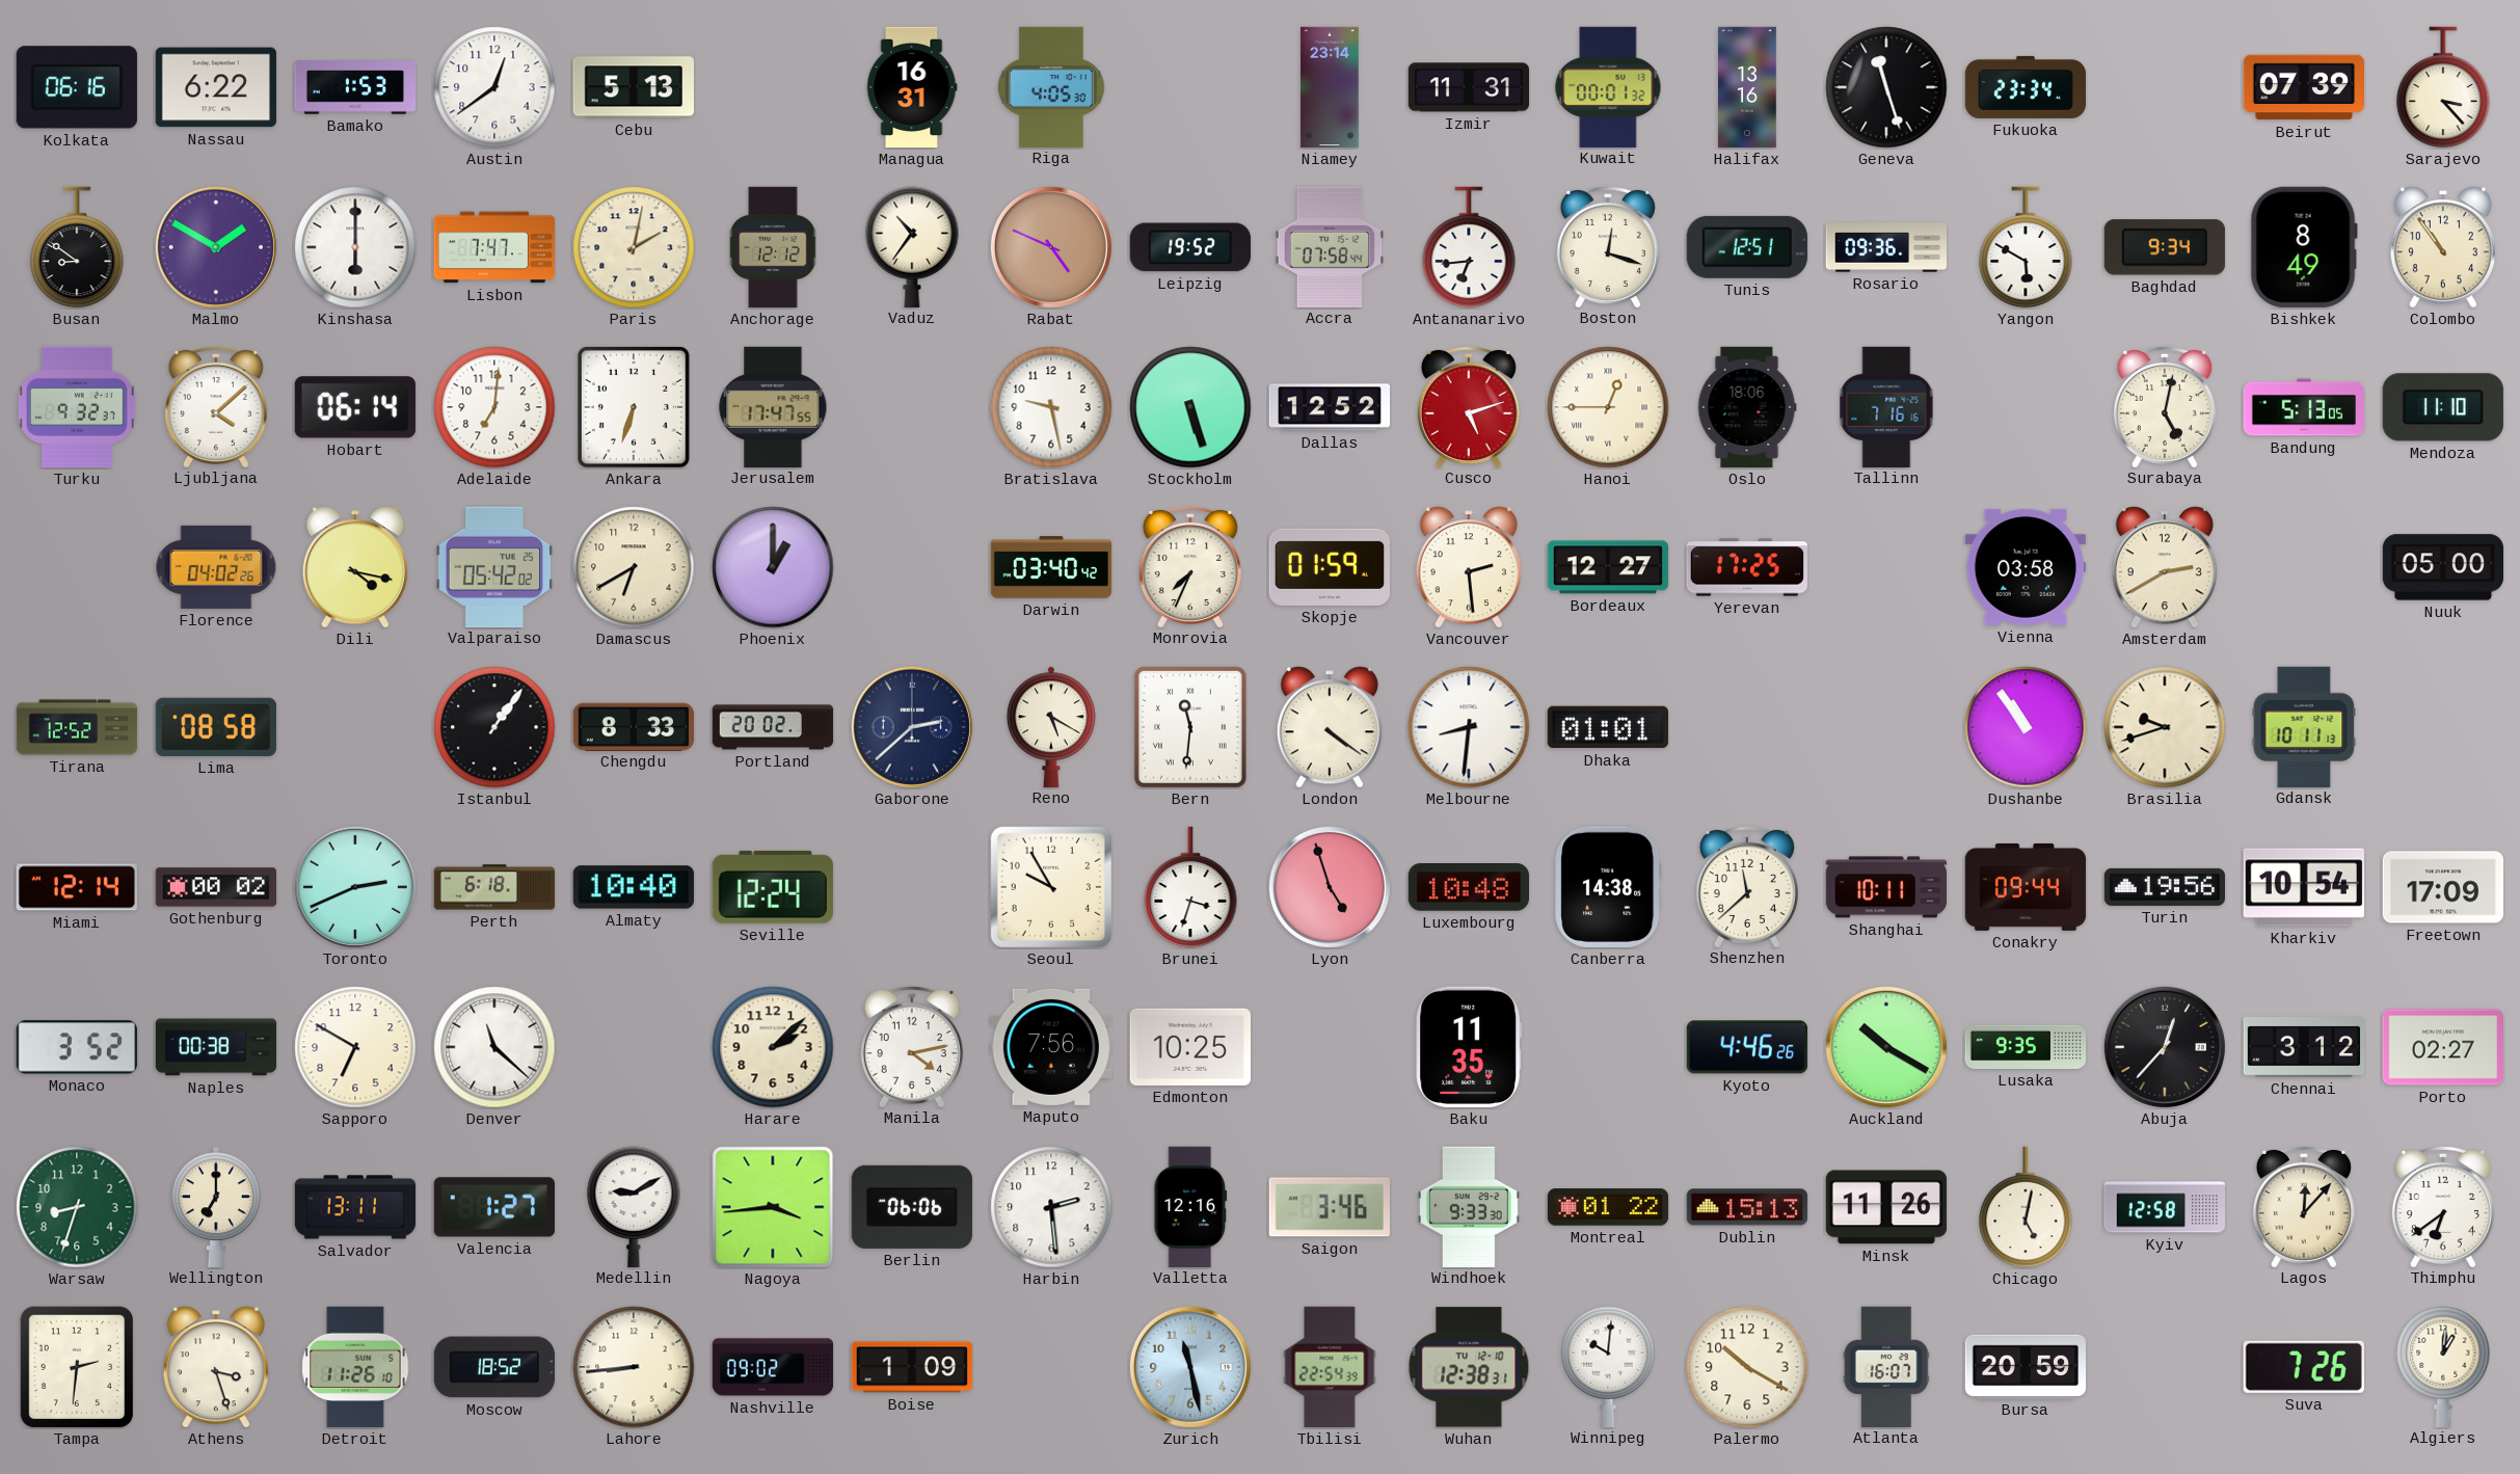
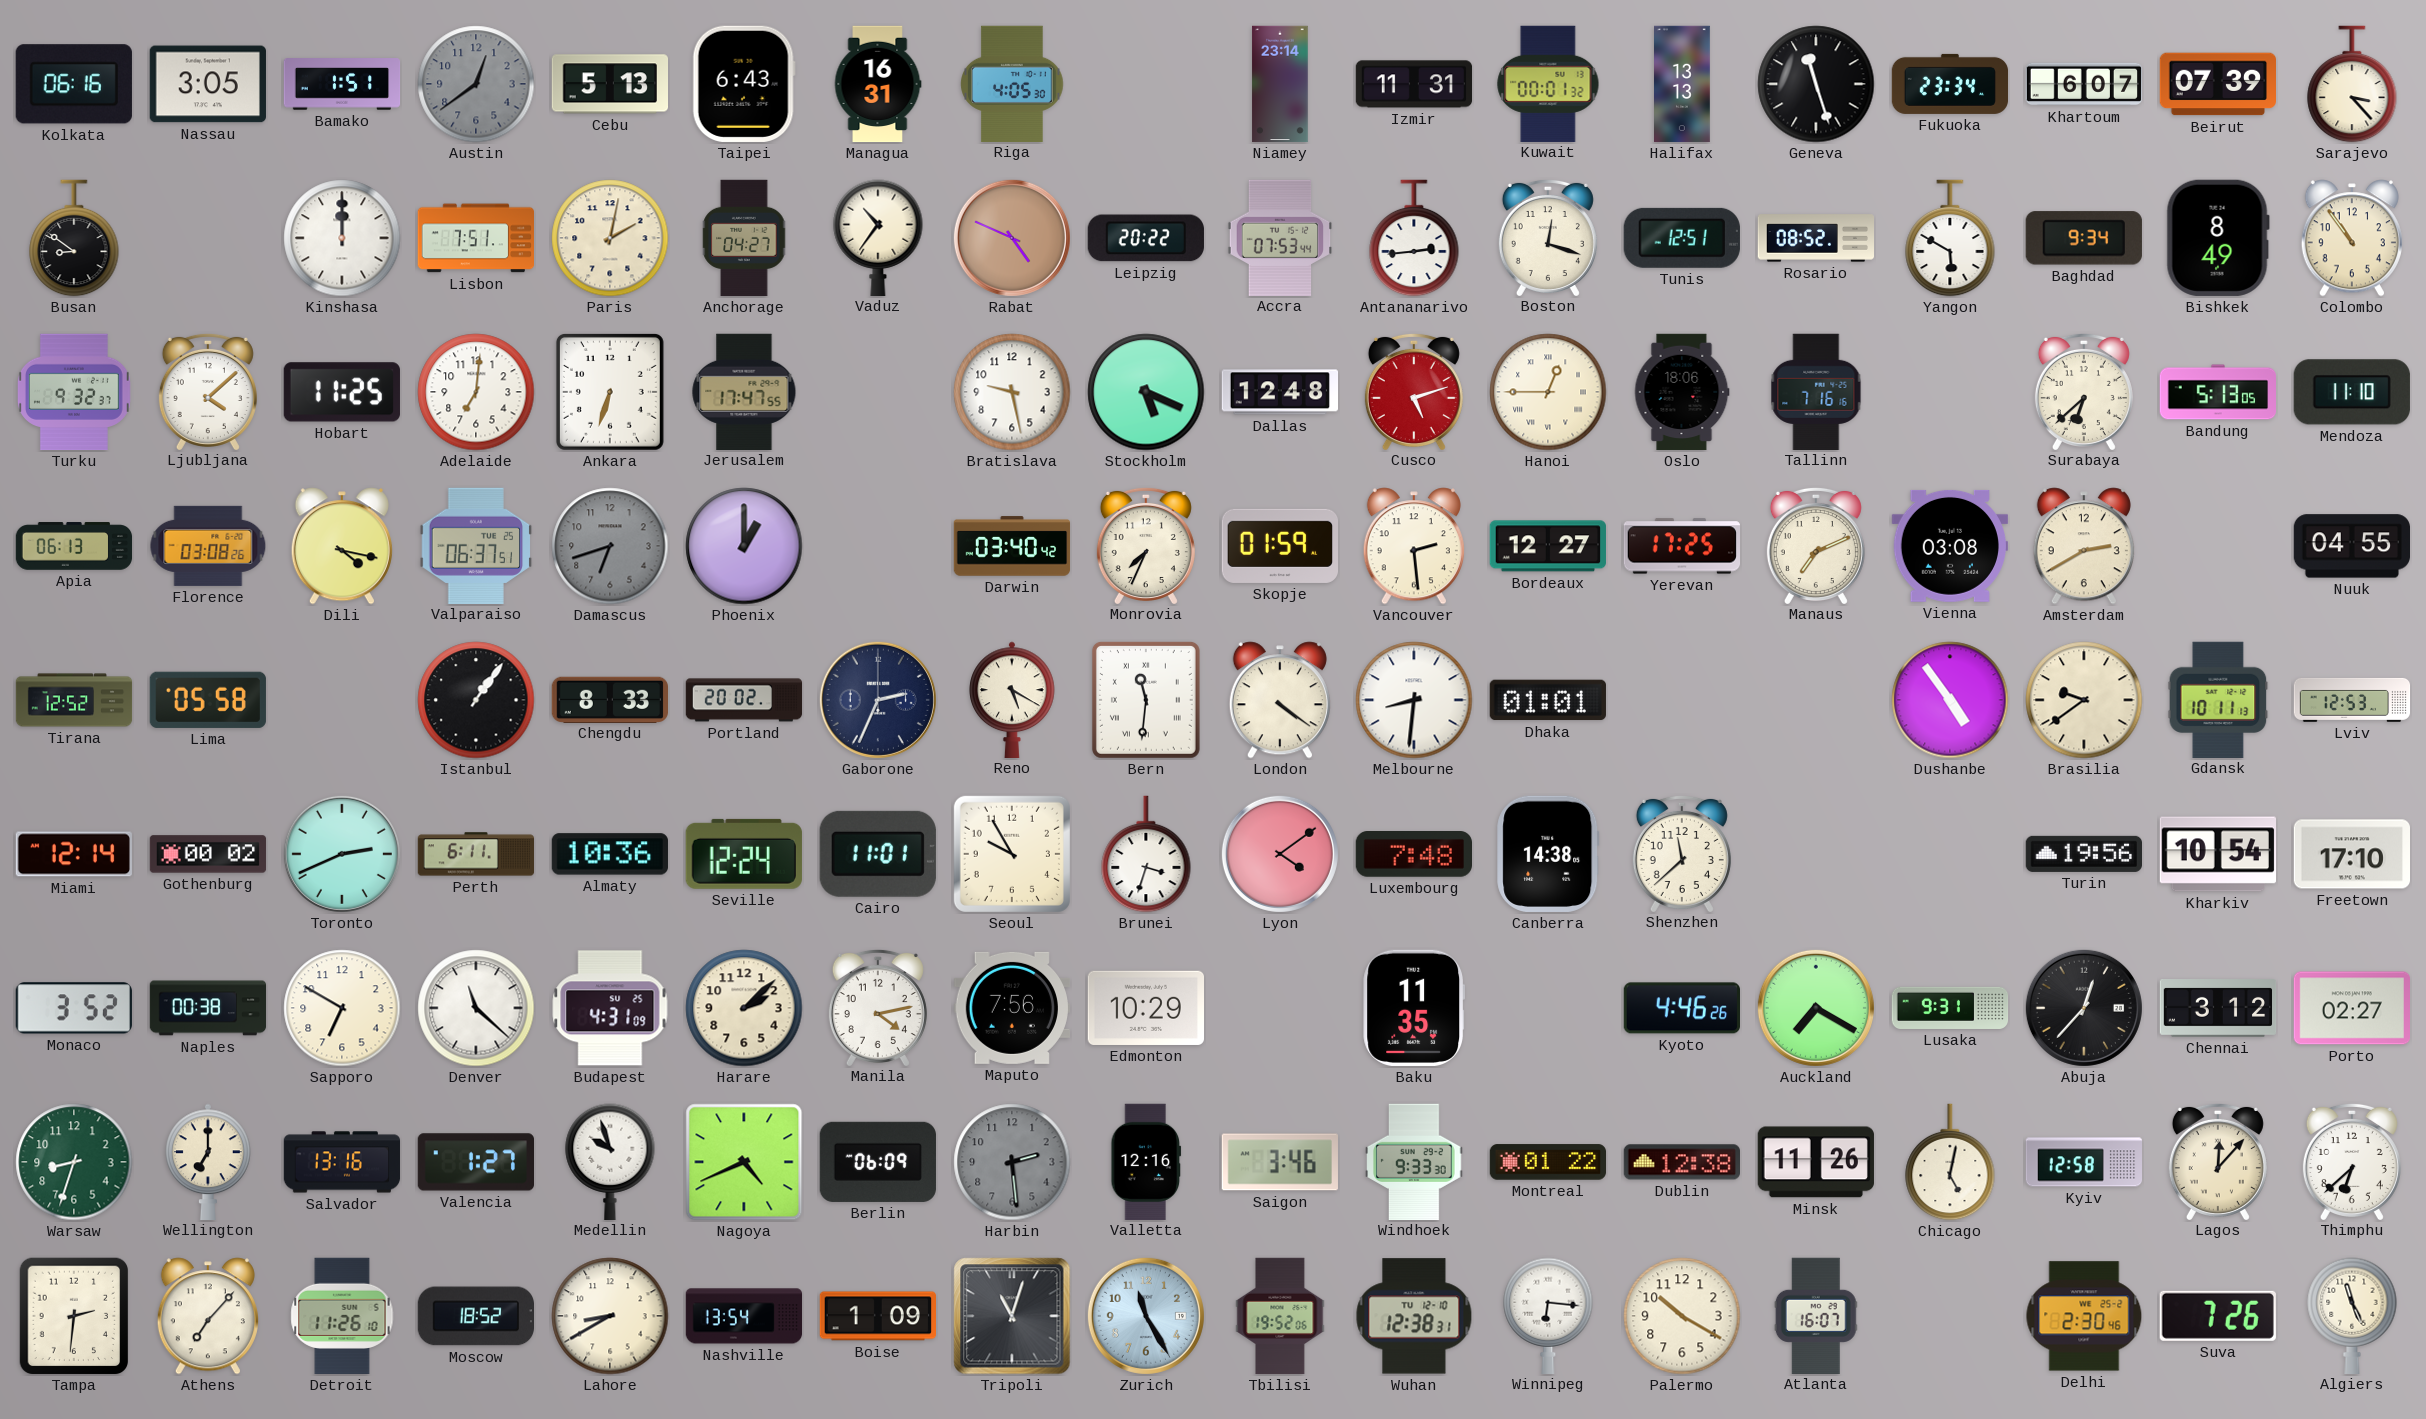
Nassau: 6:22 -> 3:05 (208, 84)
Bamako: 1:53 -> 1:51 (342, 84)
Austin dial: white -> grey (476, 84)
Taipei: none -> 6:43 (744, 84)
Halifax: 13:16 -> 13:13 (1683, 84)
Khartoum: none -> 6:07 (2083, 84)
Malmo: 1:50 -> none (216, 247)
Kinshasa: 6:00 -> 12:00 (342, 238)
Lisbon: 7:47 -> 7:51 (476, 238)
Anchorage: 12:12 -> 04:27 (744, 238)
Leipzig: 19:52 -> 20:22 (1146, 238)
Accra: 07:58 -> 07:53 (1280, 237)
Antananarivo: 6:44 -> 2:44 (1414, 238)
Rosario: 09:36 -> 08:52 (1816, 238)
Hobart: 06:14 -> 11:25 (342, 392)
Stockholm: 5:27 -> 5:19 (1146, 392)
Dallas: 12:52 -> 12:48 (1279, 392)
Surabaya: 5:02 -> 6:38 (2084, 391)
Apia: none -> 06:13 (74, 546)
Florence: 04:02 -> 03:08 (208, 546)
Valparaiso: 05:42 -> 06:37 (476, 545)
Damascus: 6:40 -> 6:42 (610, 546)
Damascus dial: cream -> grey (610, 546)
Manaus: none -> 7:11 (1816, 545)
Vienna: 03:58 -> 03:08 (1949, 546)
Nuuk: 05:00 -> 04:55 (2351, 546)
Lima: 08:58 -> 05:58 (208, 700)
Gaborone: 2:38 -> 2:34 (878, 700)
Dushanbe: 10:54 -> 4:54 (1950, 700)
Brasilia: 9:42 -> 9:39 (2084, 700)
Lviv: none -> 12:53 (2352, 700)
Perth: 6:18 -> 6:11 (476, 854)
Almaty: 10:40 -> 10:36 (609, 854)
Cairo: none -> 11:01 (878, 854)
Lyon: 4:57 -> 4:09 (1280, 854)
Luxembourg: 10:48 -> 7:48 (1413, 855)
Shanghai: 10:11 -> none (1885, 887)
Conakry: 09:44 -> none (2026, 887)
Freetown: 17:09 -> 17:10 (2351, 854)
Budapest: none -> 4:31 (610, 1008)
Edmonton: 10:25 -> 10:29 (1145, 1008)
Auckland: 10:20 -> 7:20 (1816, 1008)
Lusaka: 9:35 -> 9:31 (1950, 1008)
Salvador: 13:11 -> 13:16 (342, 1162)
Medellin: 9:10 -> 9:57 (610, 1161)
Nagoya: 3:44 -> 4:41 (744, 1162)
Berlin: 06:06 -> 06:09 (878, 1162)
Harbin dial: white -> grey (1012, 1162)
Dublin: 15:13 -> 12:38 (1681, 1162)
Thimphu: 6:39 -> 6:38 (2352, 1161)
Athens: 3:27 -> 7:07 (208, 1316)
Lahore: 8:44 -> 8:40 (610, 1316)
Nashville: 09:02 -> 13:54 (744, 1316)
Tripoli: none -> 11:03 (1012, 1316)
Zurich: 11:28 -> 11:25 (1146, 1316)
Tbilisi: 22:54 -> 19:52 (1280, 1316)
Winnipeg: 10:01 -> 6:16 (1548, 1315)
Bursa: 20:59 -> none (2026, 1366)
Delhi: none -> 2:30 (2084, 1316)
Algiers: 1:01 -> 11:26 (2352, 1315)
